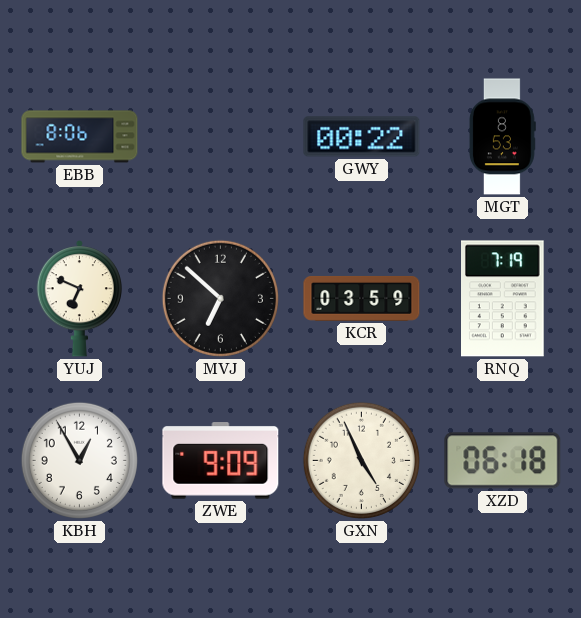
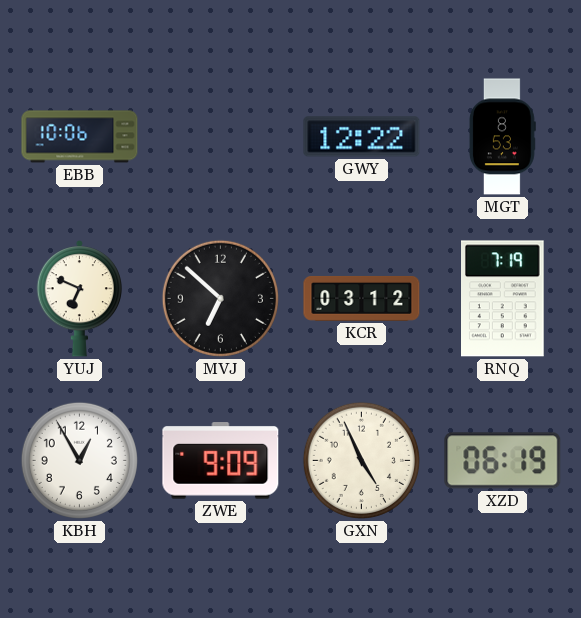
EBB: 8:06 -> 10:06 (80, 137)
GWY: 00:22 -> 12:22 (362, 137)
KCR: 03:59 -> 03:12 (362, 298)
XZD: 06:18 -> 06:19 (503, 461)
